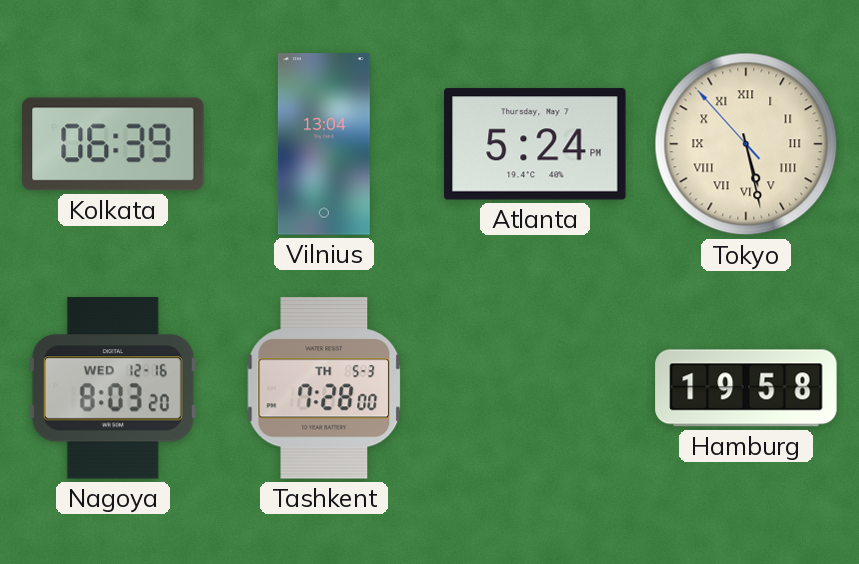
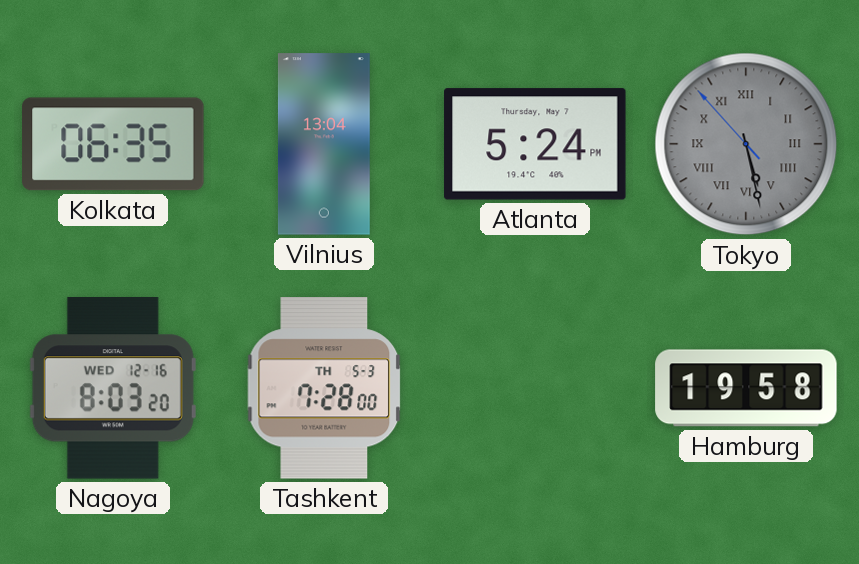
Kolkata: 06:39 -> 06:35 (113, 144)
Tokyo dial: cream -> grey (746, 144)
